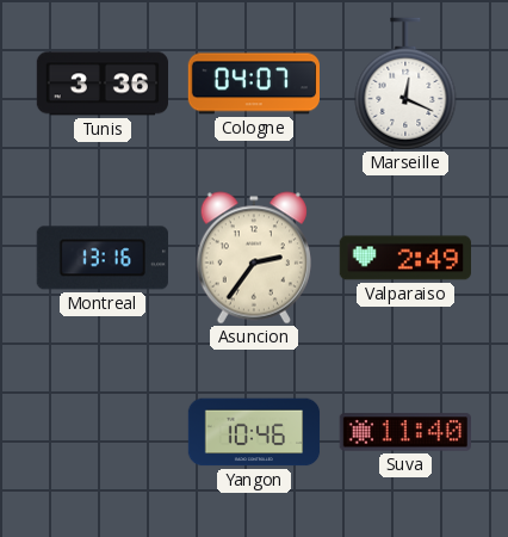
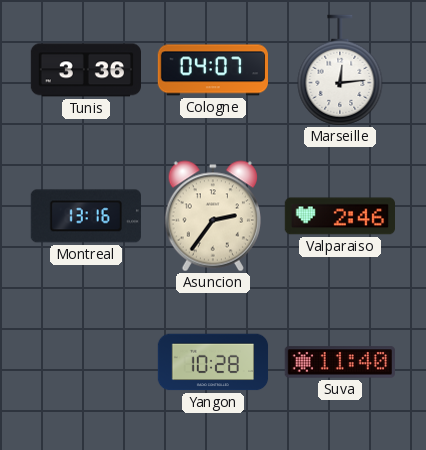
Marseille: 12:19 -> 12:14 (340, 70)
Valparaiso: 2:49 -> 2:46 (339, 216)
Yangon: 10:46 -> 10:28 (213, 362)
